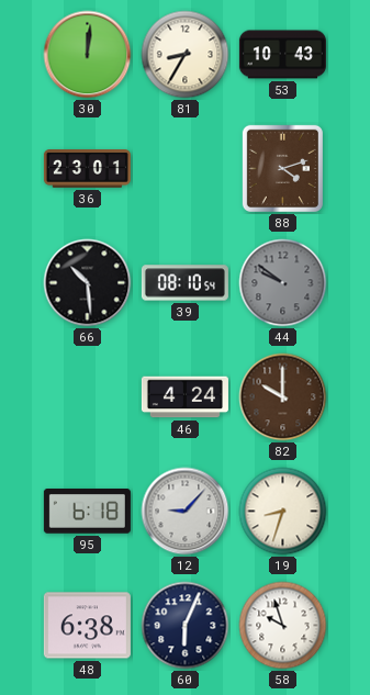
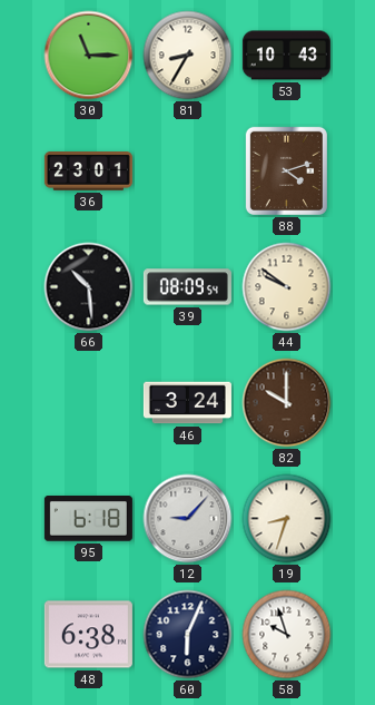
30: 12:01 -> 11:15 (89, 56)
39: 08:10 -> 08:09 (187, 287)
44 dial: grey -> cream (287, 287)
46: 4:24 -> 3:24 (187, 403)
